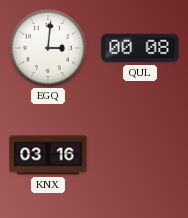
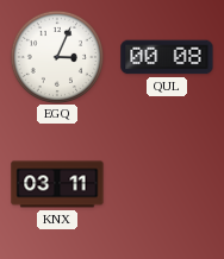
EGQ: 3:01 -> 3:04 (56, 56)
KNX: 03:16 -> 03:11 (57, 184)
